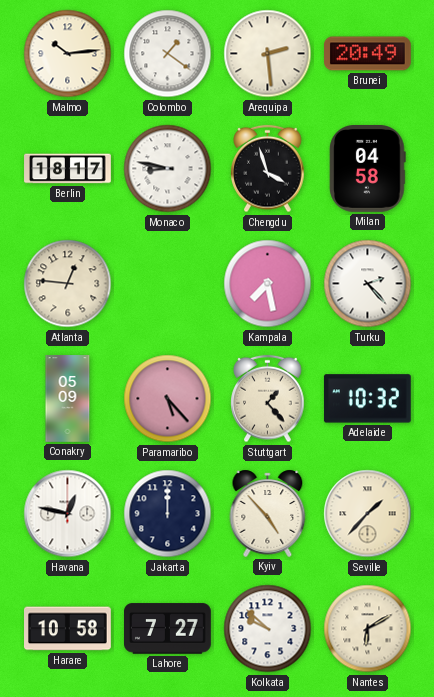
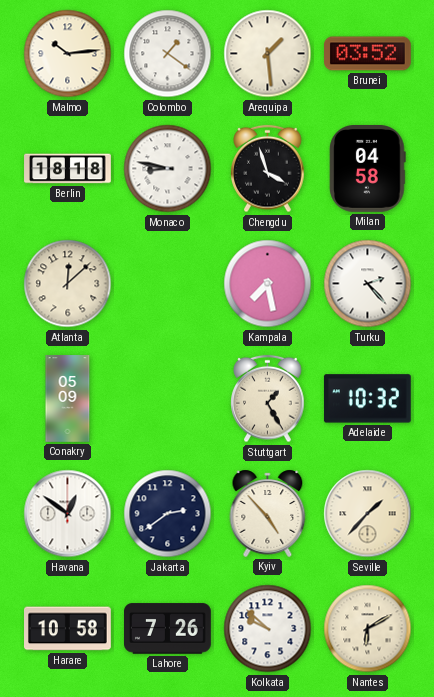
Arequipa: 2:29 -> 1:29 (268, 54)
Brunei: 20:49 -> 03:52 (368, 54)
Berlin: 18:17 -> 18:18 (68, 169)
Atlanta: 12:46 -> 12:08 (68, 284)
Paramaribo: 5:23 -> none (168, 399)
Stuttgart: 1:23 -> 1:25 (268, 399)
Havana: 12:47 -> 12:51 (68, 514)
Jakarta: 12:00 -> 2:39 (168, 514)
Lahore: 7:27 -> 7:26 (168, 629)
